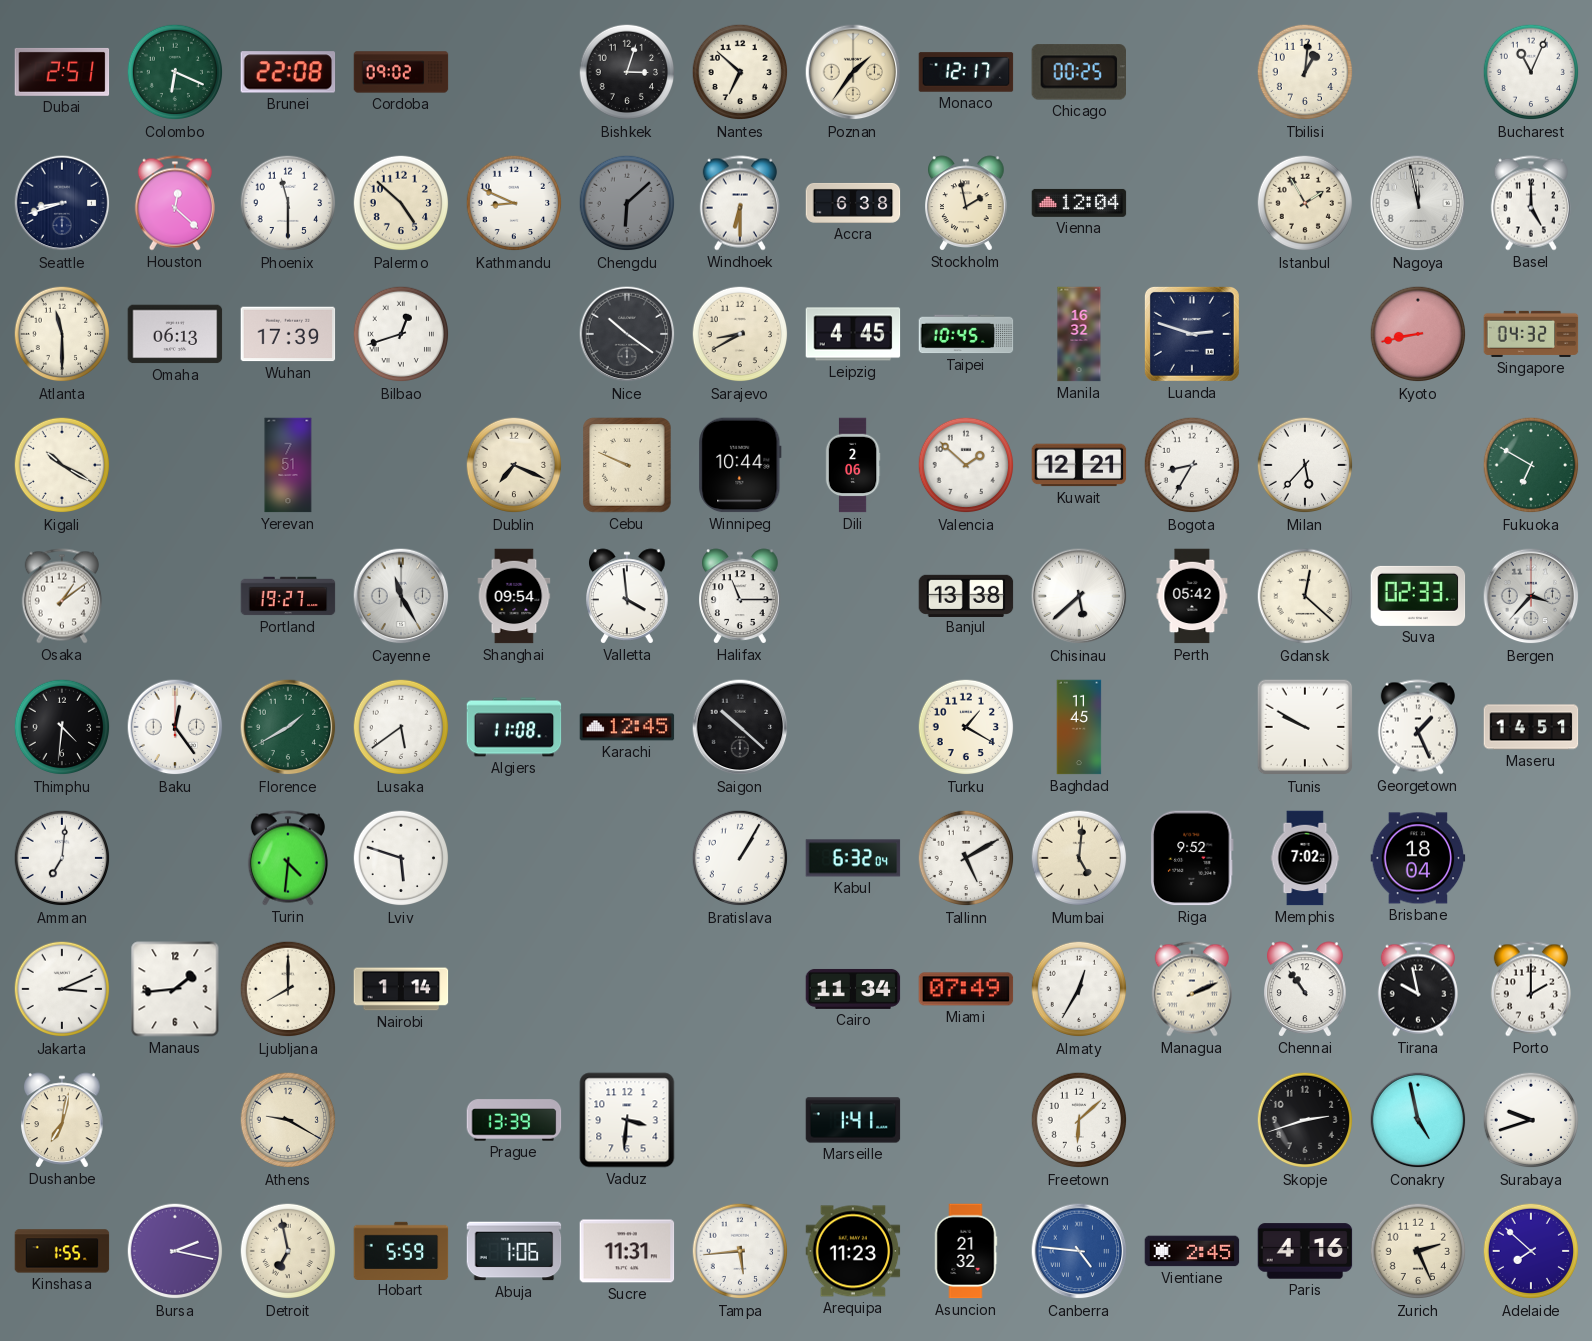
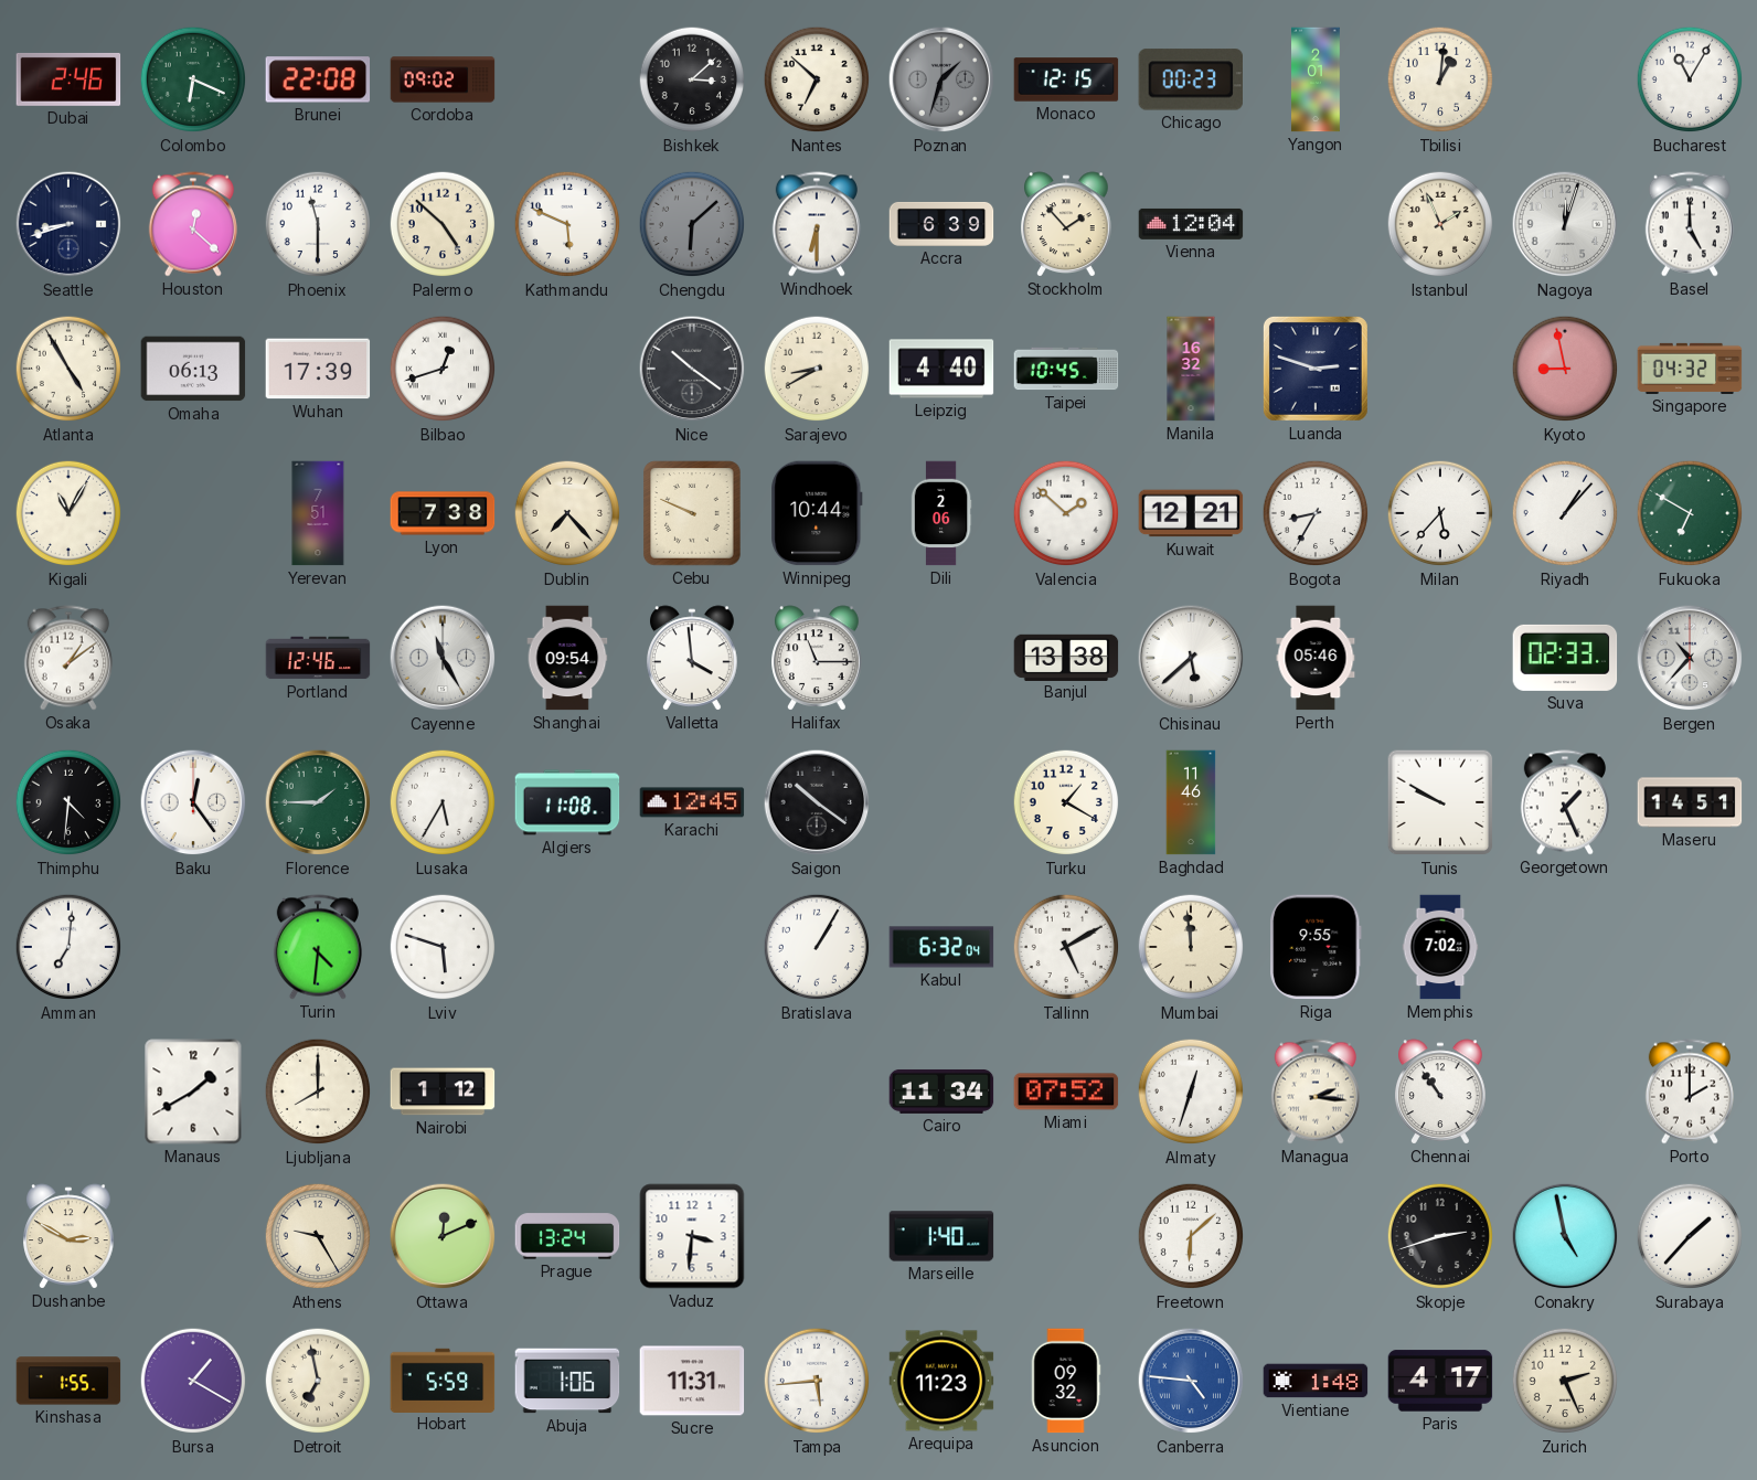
Dubai: 2:51 -> 2:46 (68, 79)
Bishkek: 3:03 -> 3:08 (692, 79)
Poznan: 1:36 -> 1:33 (941, 79)
Poznan dial: cream -> grey (941, 79)
Monaco: 12:17 -> 12:15 (1066, 79)
Chicago: 00:25 -> 00:23 (1190, 79)
Yangon: none -> 2:01 (1316, 79)
Bucharest: 11:04 -> 11:05 (1690, 79)
Kathmandu: 8:49 -> 5:49 (567, 224)
Accra: 6:38 -> 6:39 (941, 224)
Stockholm: 1:58 -> 1:53 (1066, 224)
Istanbul: 1:55 -> 1:56 (1440, 224)
Nagoya: 11:58 -> 12:03 (1565, 224)
Atlanta: 11:30 -> 4:55 (68, 369)
Leipzig: 4:45 -> 4:40 (941, 369)
Kyoto: 8:43 -> 8:58 (1565, 369)
Kigali: 10:20 -> 11:05 (68, 513)
Lyon: none -> 7:38 (443, 513)
Dublin: 7:19 -> 7:23 (567, 513)
Riyadh: none -> 1:07 (1565, 513)
Portland: 19:27 -> 12:46 (318, 658)
Perth: 05:42 -> 05:46 (1316, 658)
Gdansk: 12:22 -> none (1305, 596)
Bergen: 3:37 -> 10:37 (1690, 658)
Florence: 1:40 -> 1:45 (318, 802)
Lusaka: 5:39 -> 5:35 (443, 802)
Saigon: 10:22 -> 10:21 (817, 802)
Baghdad: 11:45 -> 11:46 (1191, 802)
Mumbai: 5:01 -> 11:59 (1191, 947)
Riga: 9:52 -> 9:55 (1317, 947)
Brisbane: 18:04 -> none (1418, 858)
Jakarta: 3:11 -> none (62, 989)
Manaus: 1:44 -> 1:40 (193, 1092)
Nairobi: 1:14 -> 1:12 (443, 1092)
Miami: 07:49 -> 07:52 (1066, 1092)
Almaty: 12:35 -> 12:33 (1191, 1092)
Managua: 2:11 -> 2:16 (1316, 1092)
Tirana: 9:58 -> none (1418, 989)
Dushanbe: 7:02 -> 2:50 (68, 1236)
Athens: 9:20 -> 9:25 (318, 1236)
Ottawa: none -> 12:11 (443, 1236)
Prague: 13:39 -> 13:24 (567, 1236)
Marseille: 1:41 -> 1:40 (941, 1236)
Surabaya: 9:42 -> 1:37 (1690, 1236)
Bursa: 2:17 -> 1:20 (193, 1381)
Asuncion: 21:32 -> 09:32 (1066, 1381)
Vientiane: 2:45 -> 1:48 (1316, 1381)
Paris: 4:16 -> 4:17 (1440, 1381)
Adelaide: 7:52 -> none (1531, 1251)
